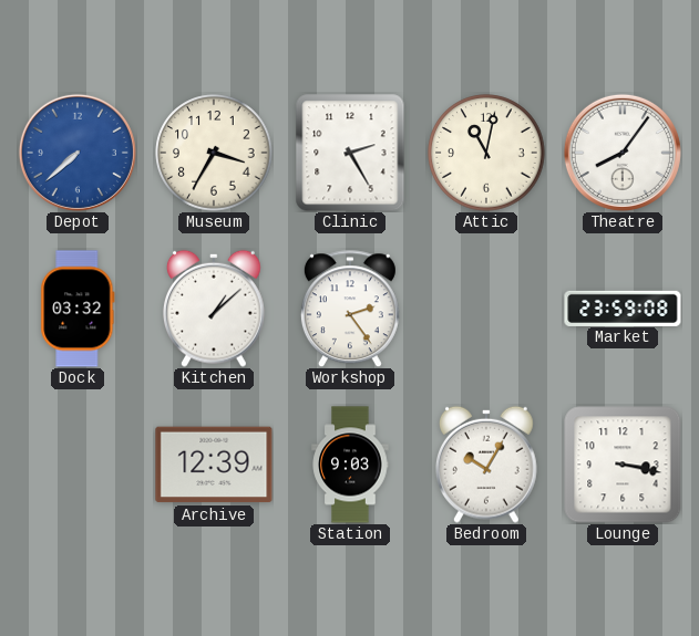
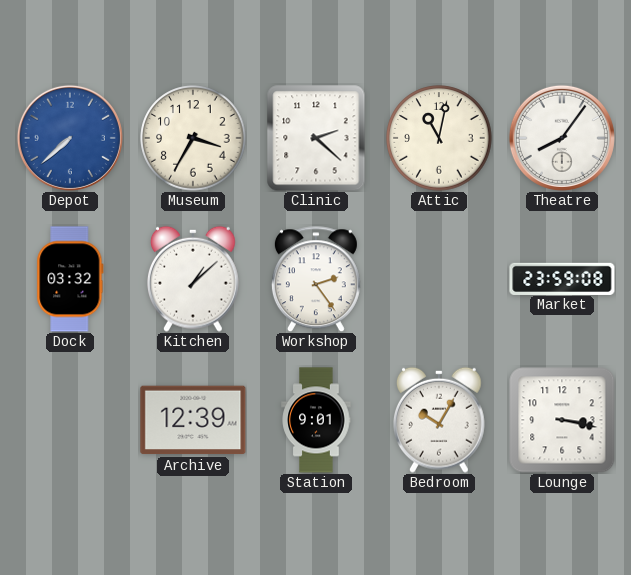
Clinic: 2:25 -> 2:22 (316, 138)
Station: 9:03 -> 9:01 (316, 420)
